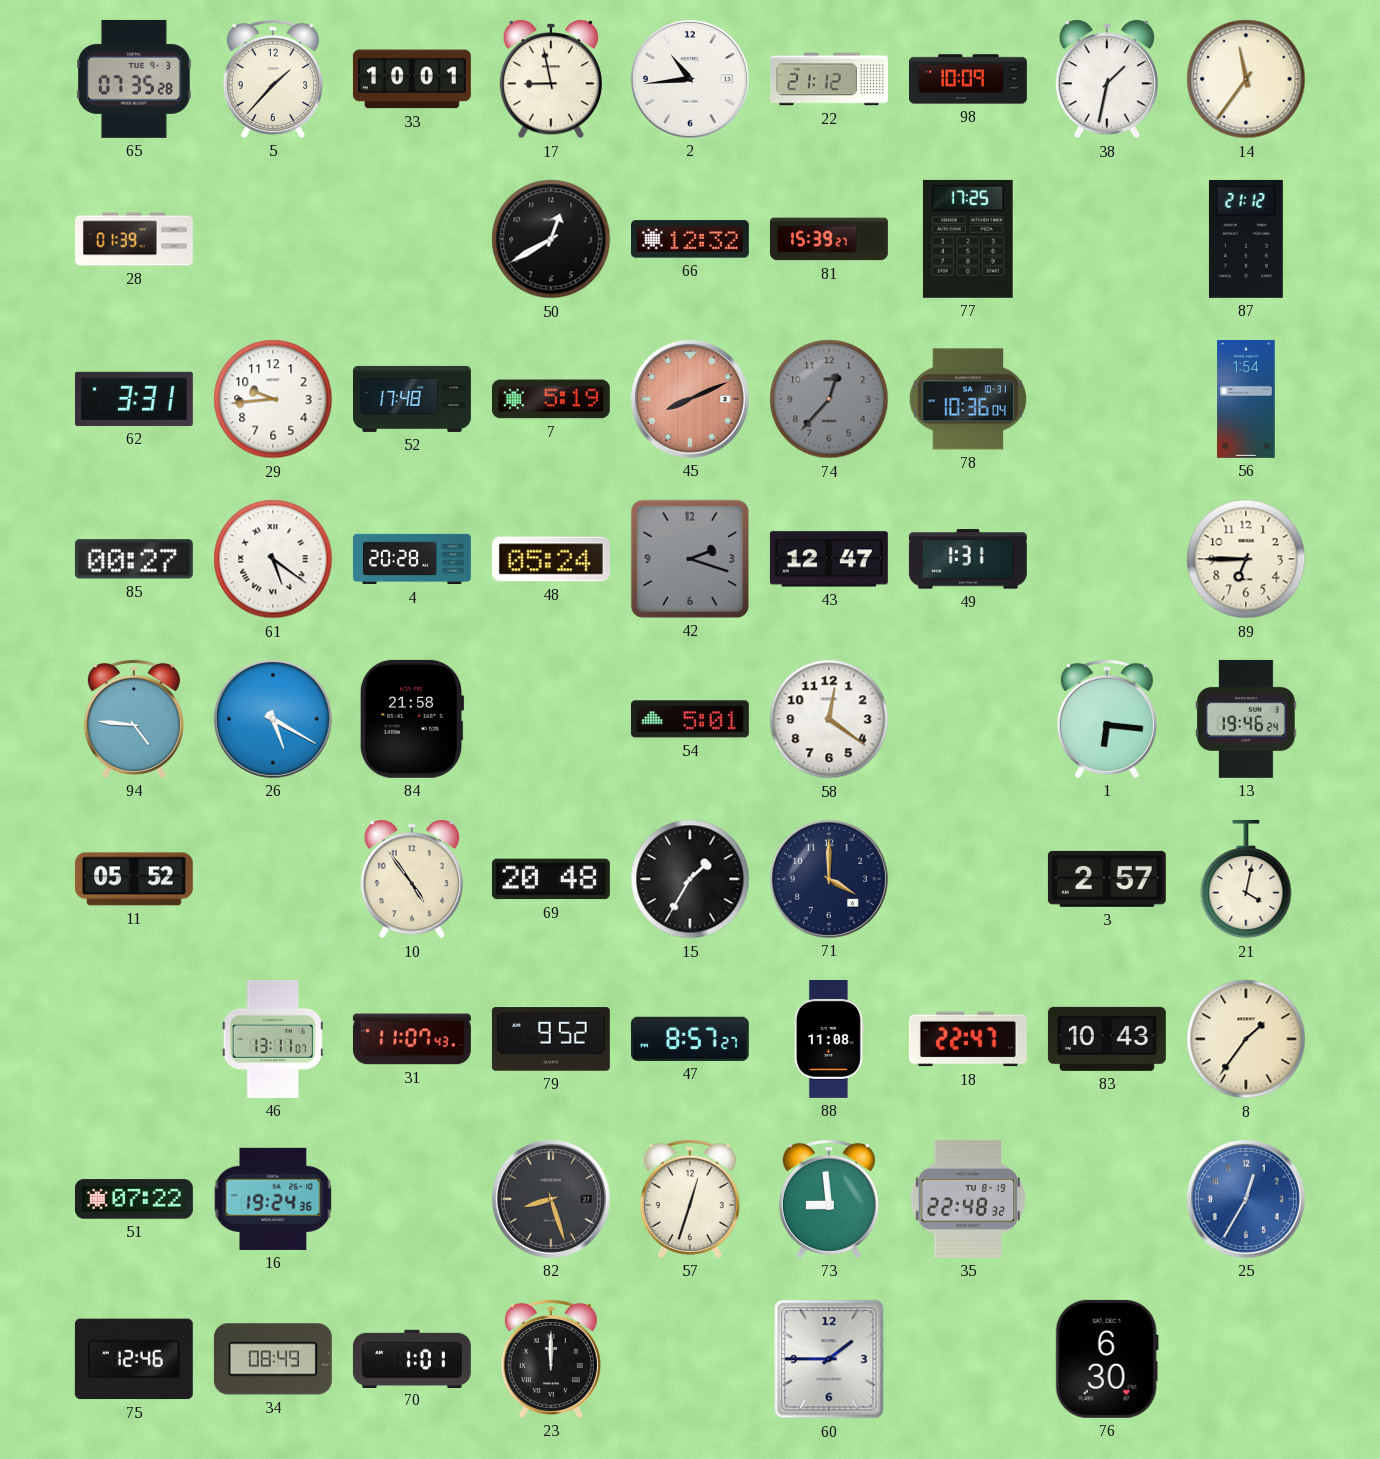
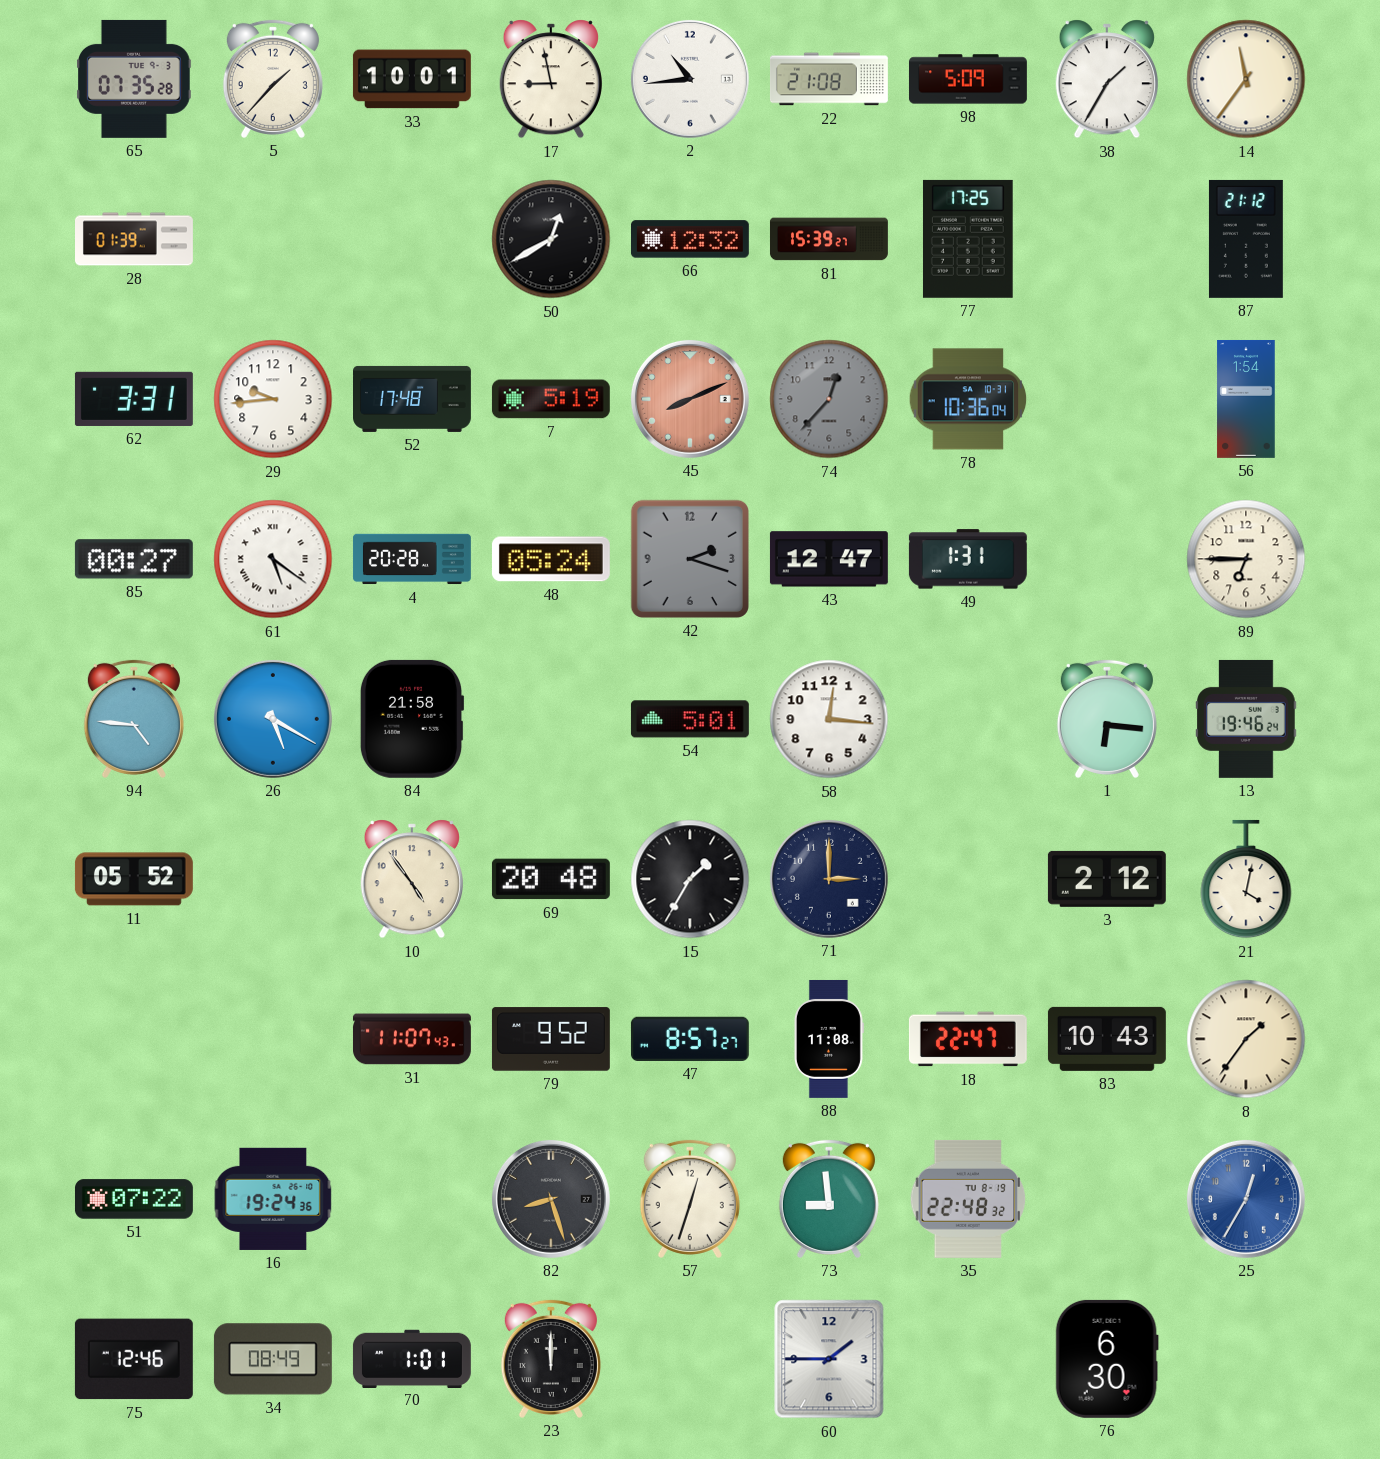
22: 21:12 -> 21:08 (829, 79)
98: 10:09 -> 5:09 (968, 79)
38: 1:32 -> 1:35 (1107, 79)
58: 12:21 -> 12:16 (829, 719)
71: 4:00 -> 3:00 (829, 879)
3: 2:57 -> 2:12 (1107, 879)
46: 13:11 -> none (273, 1039)
